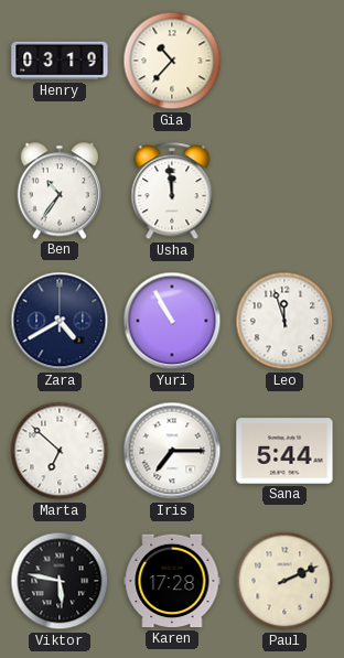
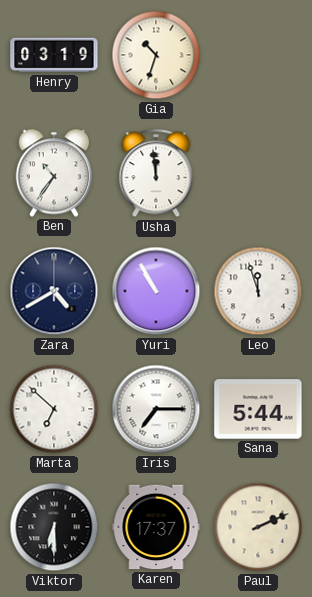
Gia: 10:37 -> 10:33 (156, 55)
Viktor: 5:47 -> 6:30 (54, 527)
Karen: 17:28 -> 17:37 (156, 527)
